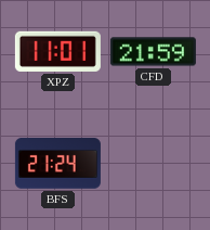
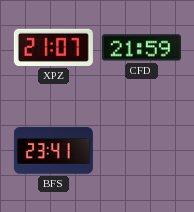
XPZ: 11:01 -> 21:07 (53, 47)
BFS: 21:24 -> 23:41 (53, 151)
